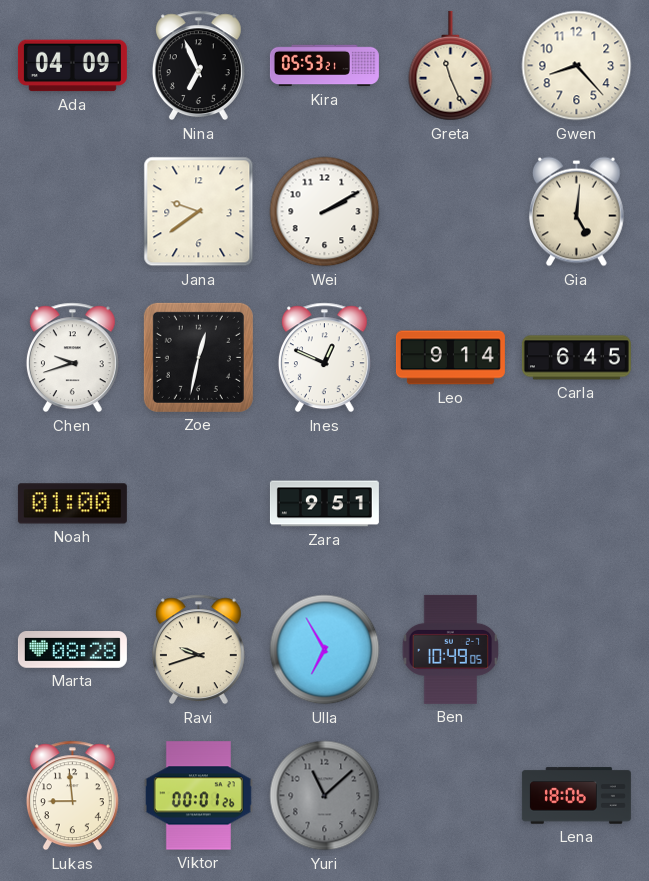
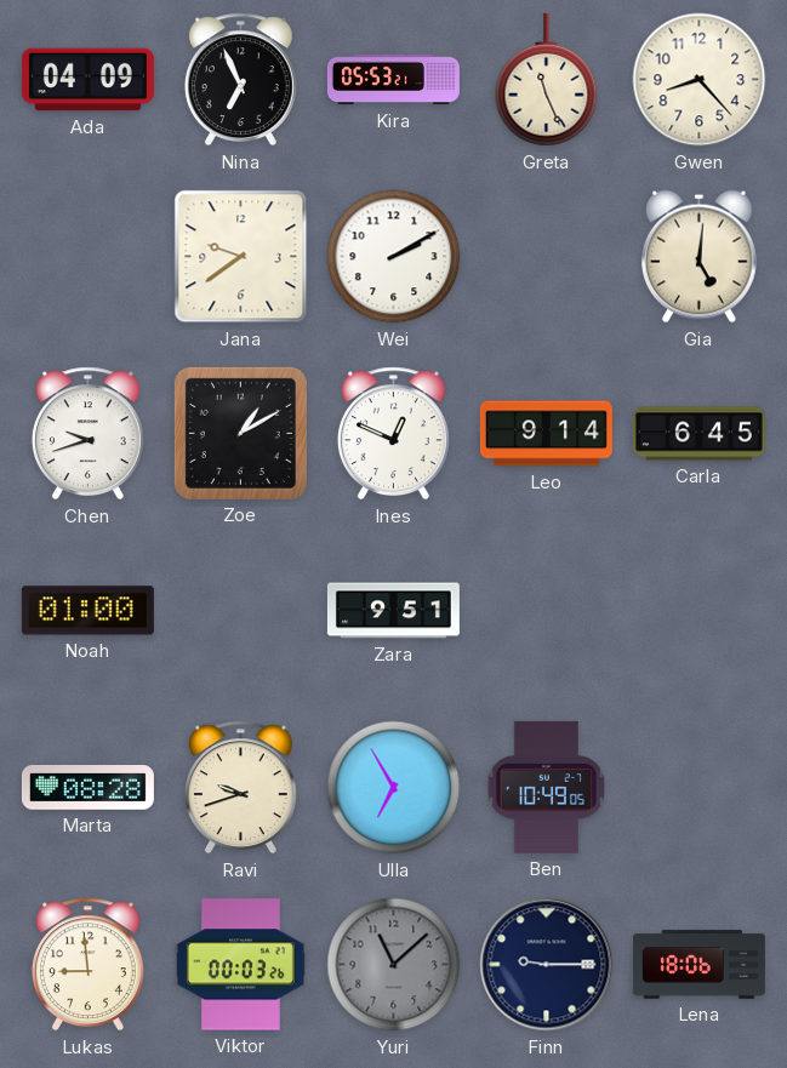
Zoe: 12:32 -> 1:10 (240, 433)
Viktor: 00:01 -> 00:03 (240, 965)
Finn: none -> 9:15 (547, 965)
